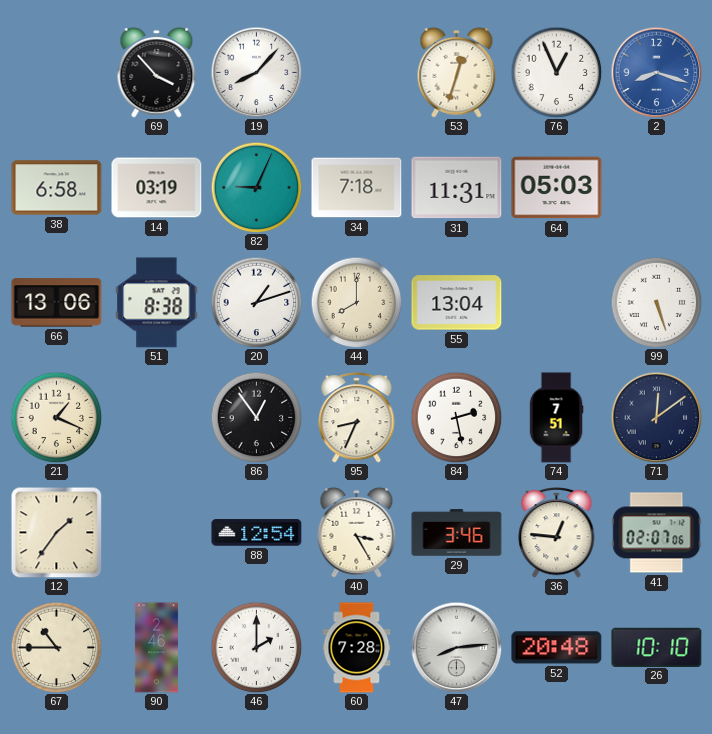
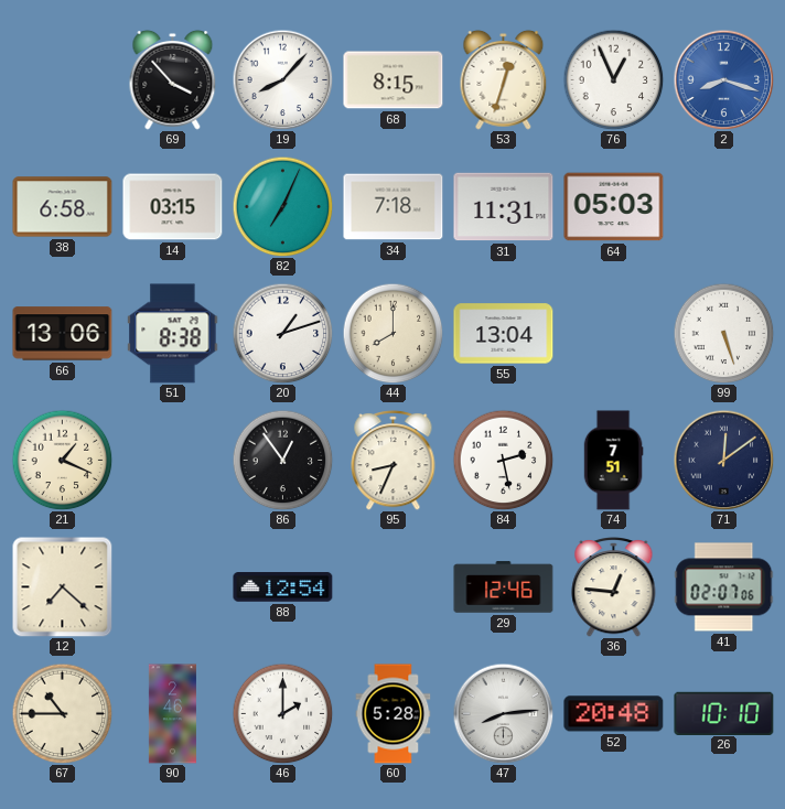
68: none -> 8:15 (394, 80)
14: 03:19 -> 03:15 (173, 207)
82: 9:04 -> 7:04 (282, 206)
12: 1:36 -> 7:22 (63, 587)
40: 3:25 -> none (357, 532)
29: 3:46 -> 12:46 (504, 587)
60: 7:28 -> 5:28 (394, 714)
